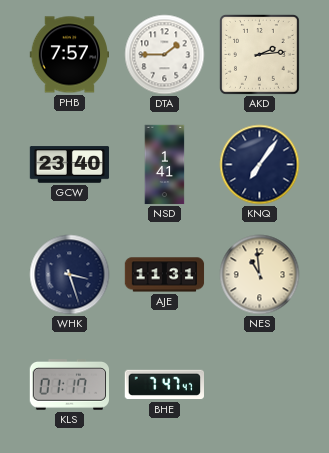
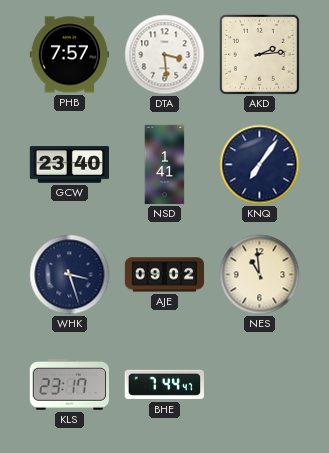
DTA: 1:45 -> 3:29 (165, 55)
AJE: 11:31 -> 09:02 (165, 275)
KLS: 01:17 -> 23:17 (69, 385)
BHE: 7:47 -> 7:44 (164, 385)
